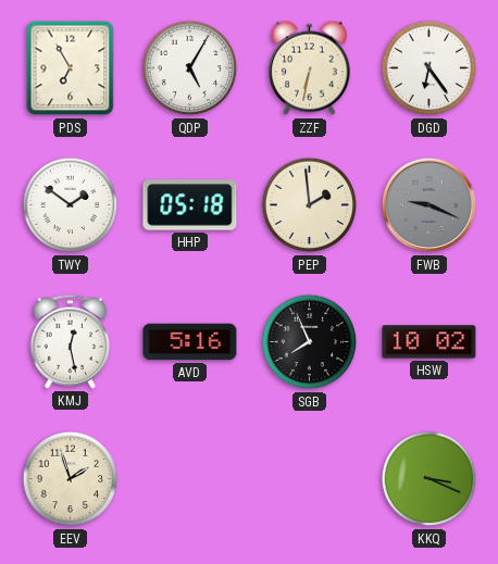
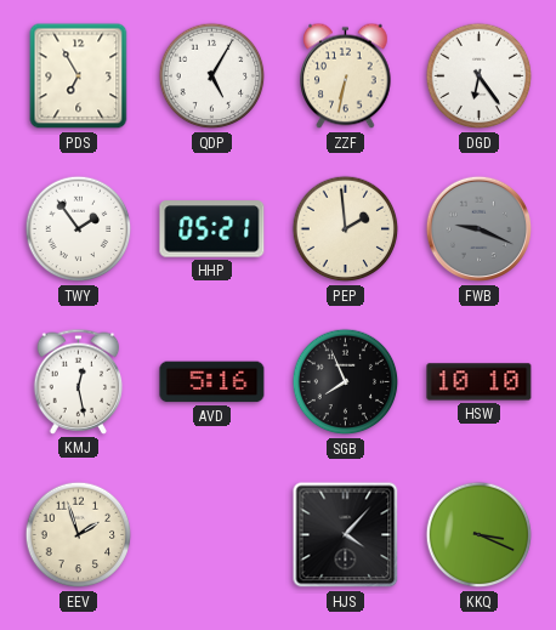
TWY: 1:51 -> 1:54 (79, 229)
HHP: 05:18 -> 05:21 (212, 229)
HSW: 10:02 -> 10:10 (480, 382)
HJS: none -> 4:07 (346, 535)
